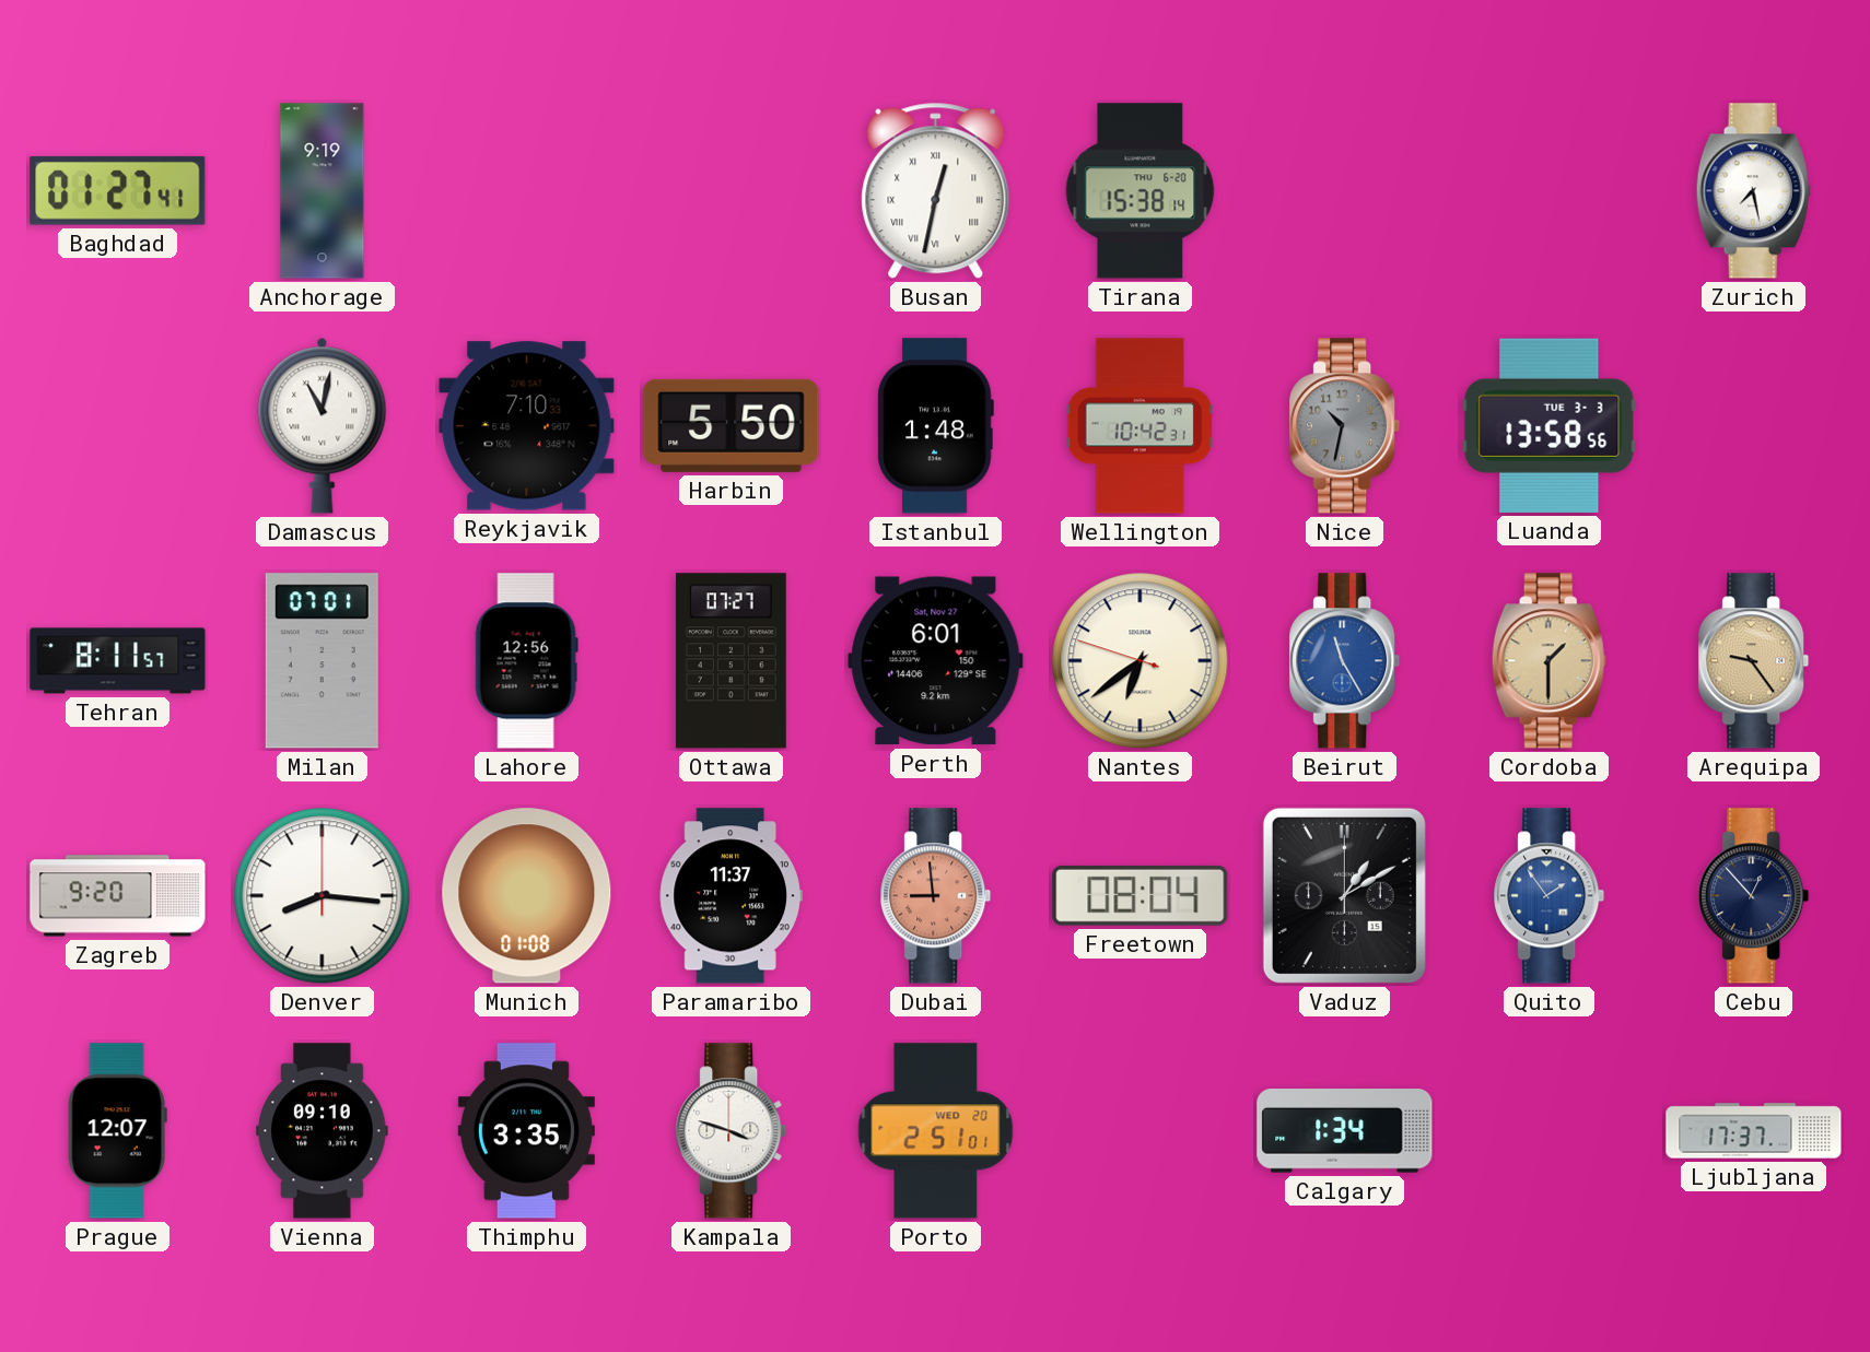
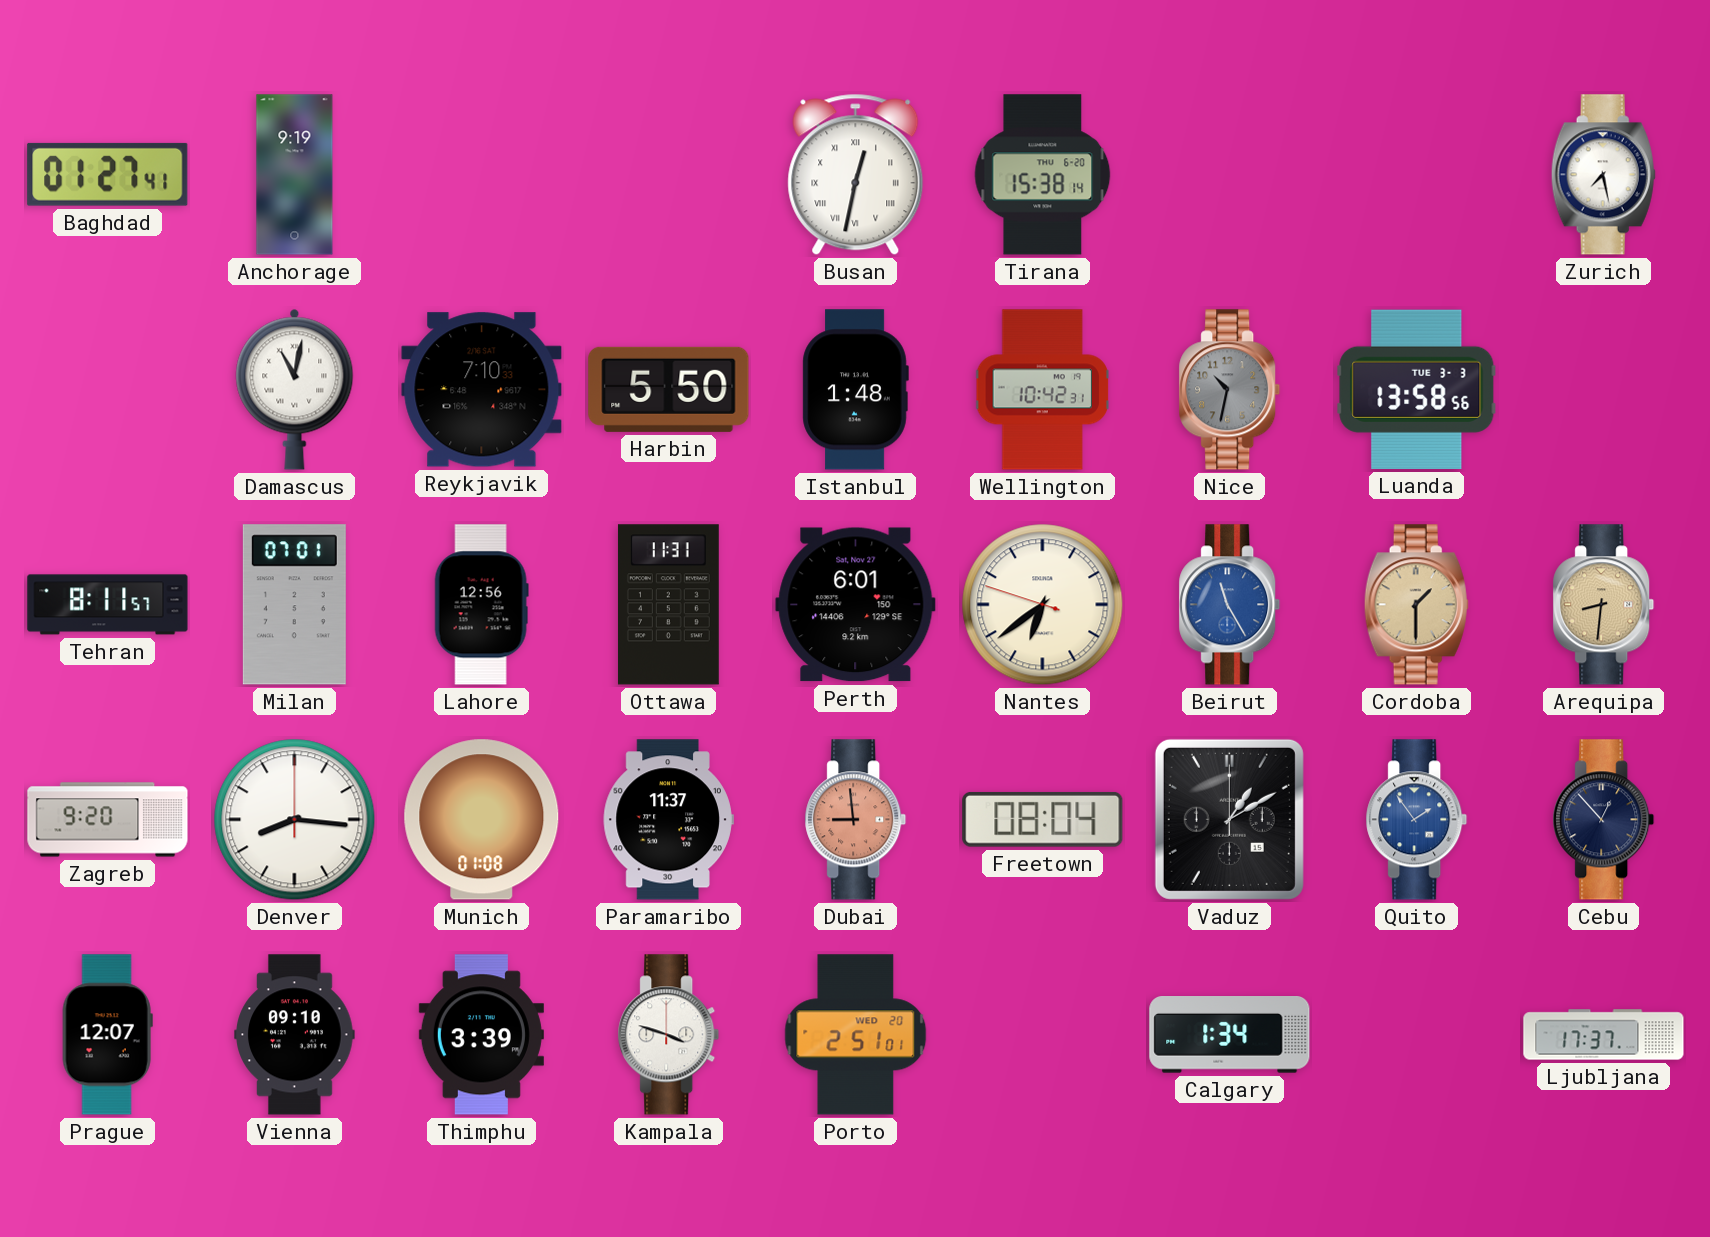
Ottawa: 07:27 -> 11:31 (668, 605)
Arequipa: 9:24 -> 8:31 (1604, 605)
Thimphu: 3:35 -> 3:39 (481, 1035)
